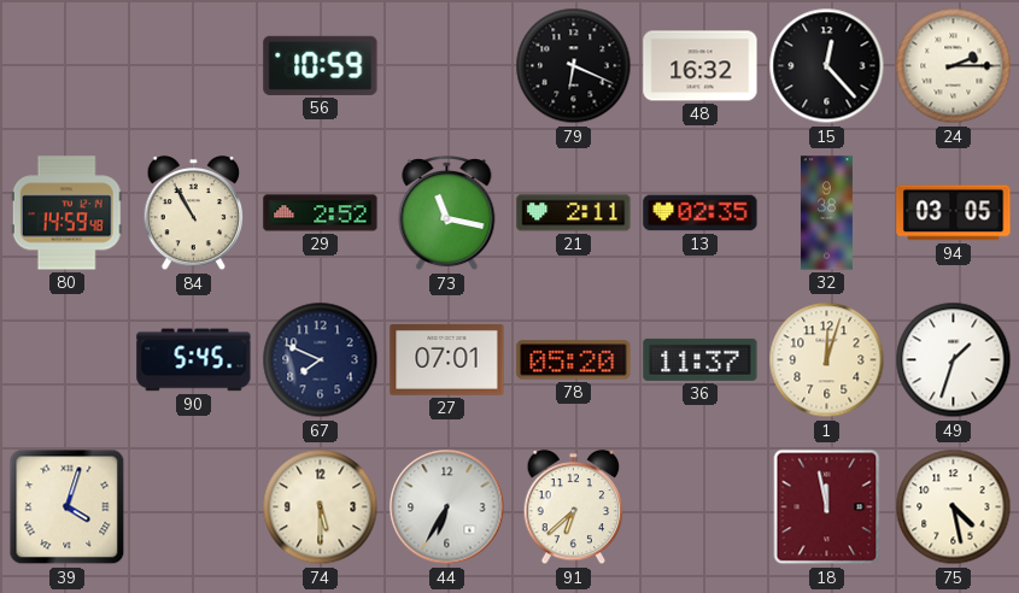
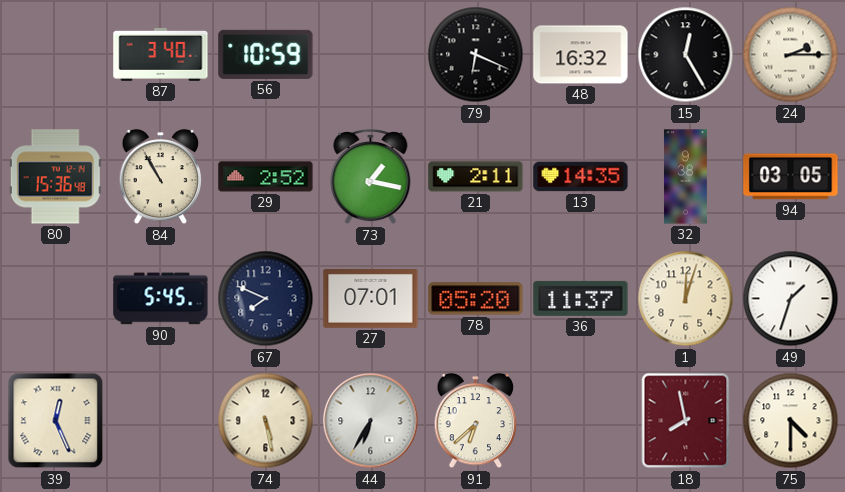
87: none -> 3:40 (161, 54)
15: 12:23 -> 12:25 (686, 55)
80: 14:59 -> 15:36 (55, 177)
73: 11:17 -> 1:17 (371, 178)
13: 02:35 -> 14:35 (581, 177)
39: 4:03 -> 12:26 (56, 421)
74: 5:30 -> 5:28 (266, 421)
18: 11:58 -> 7:58 (686, 421)
75: 4:28 -> 4:30 (791, 421)
